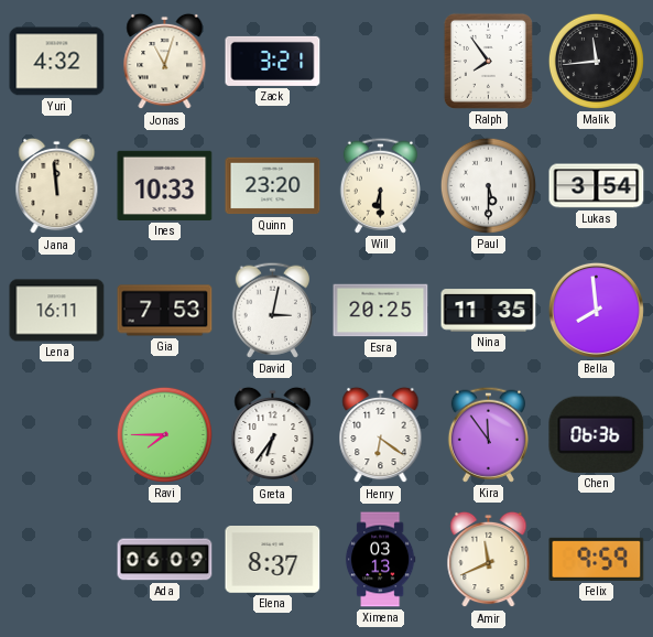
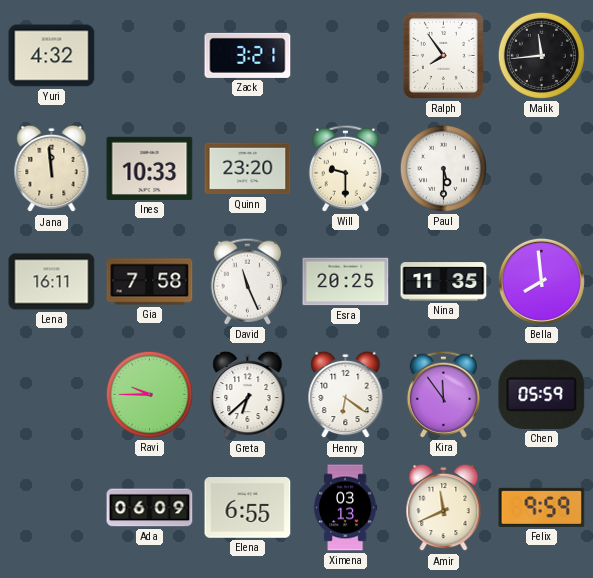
Jonas: 11:03 -> none (165, 62)
Will: 6:30 -> 9:30 (345, 168)
Lukas: 3:54 -> none (597, 186)
Gia: 7:53 -> 7:58 (150, 282)
David: 3:02 -> 11:26 (247, 281)
Ravi: 7:45 -> 9:45 (149, 394)
Greta: 6:36 -> 6:38 (248, 395)
Chen: 06:36 -> 05:59 (542, 394)
Elena: 8:37 -> 6:55 (248, 508)
